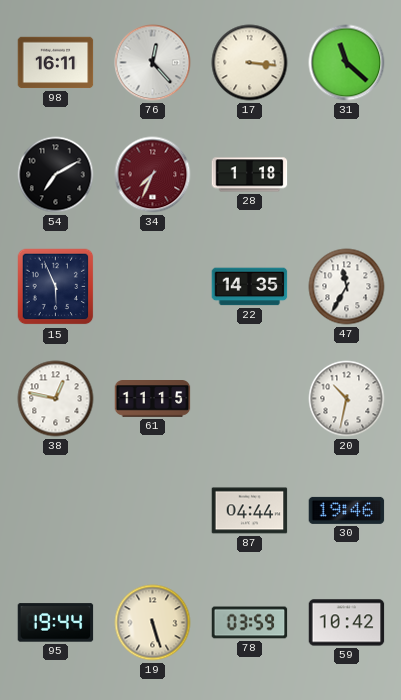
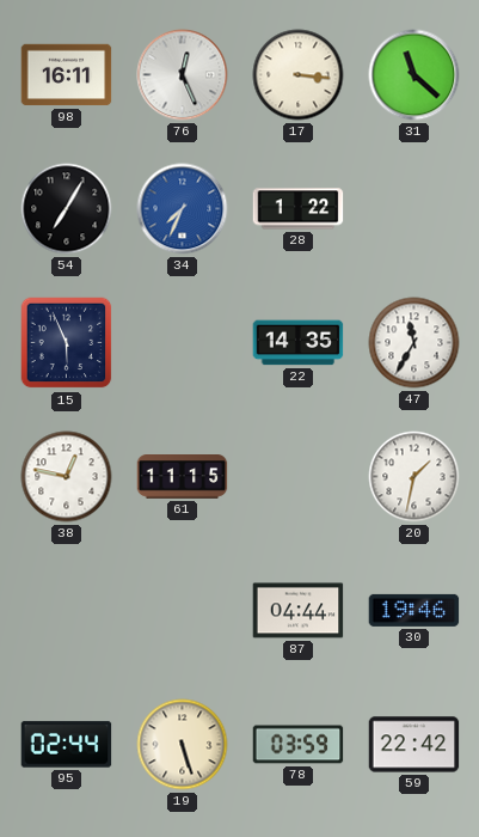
76: 12:23 -> 12:26 (183, 75)
54: 7:10 -> 7:05 (67, 209)
34 dial: burgundy -> blue (183, 209)
28: 1:18 -> 1:22 (299, 209)
20: 10:32 -> 1:32 (414, 477)
95: 19:44 -> 02:44 (67, 745)
59: 10:42 -> 22:42 (414, 745)
